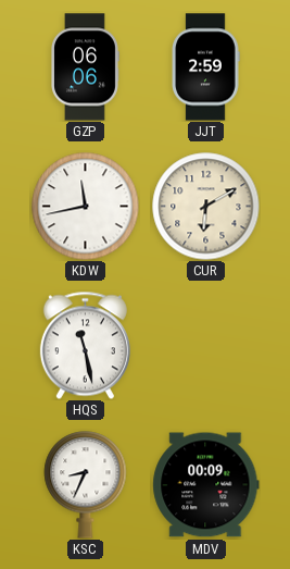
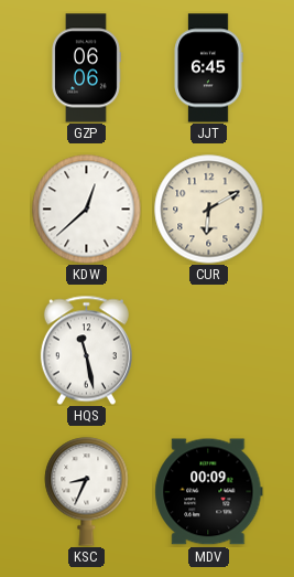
JJT: 2:59 -> 6:45 (208, 68)
KDW: 11:43 -> 12:38 (87, 210)
